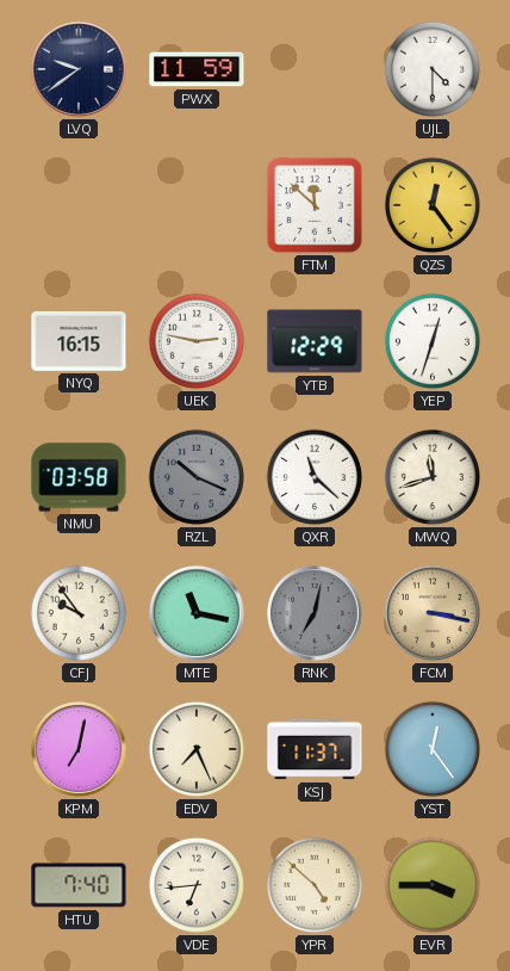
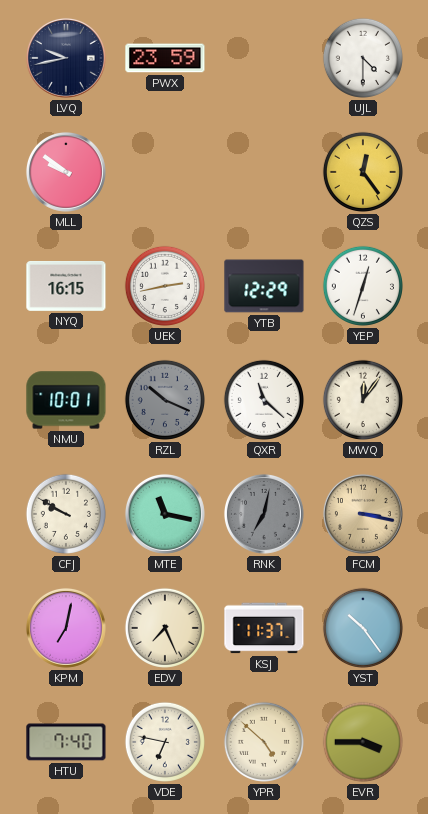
LVQ: 9:39 -> 9:43 (66, 58)
PWX: 11:59 -> 23:59 (165, 58)
MLL: none -> 9:51 (66, 172)
FTM: 11:52 -> none (315, 205)
UEK: 2:47 -> 2:43 (165, 286)
NMU: 03:58 -> 10:01 (66, 400)
MWQ: 11:42 -> 12:06 (363, 400)
CFJ: 9:54 -> 9:50 (66, 514)
YST: 12:24 -> 10:24 (363, 628)
VDE: 6:44 -> 6:47 (165, 742)
